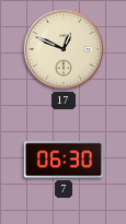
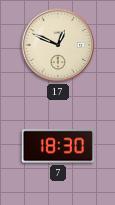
7: 06:30 -> 18:30 (58, 146)
